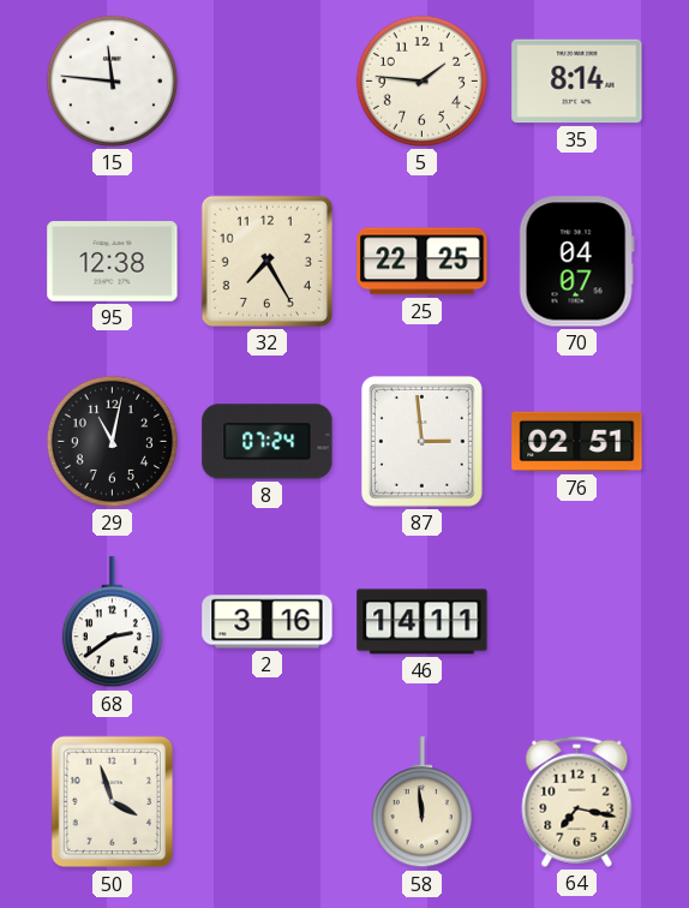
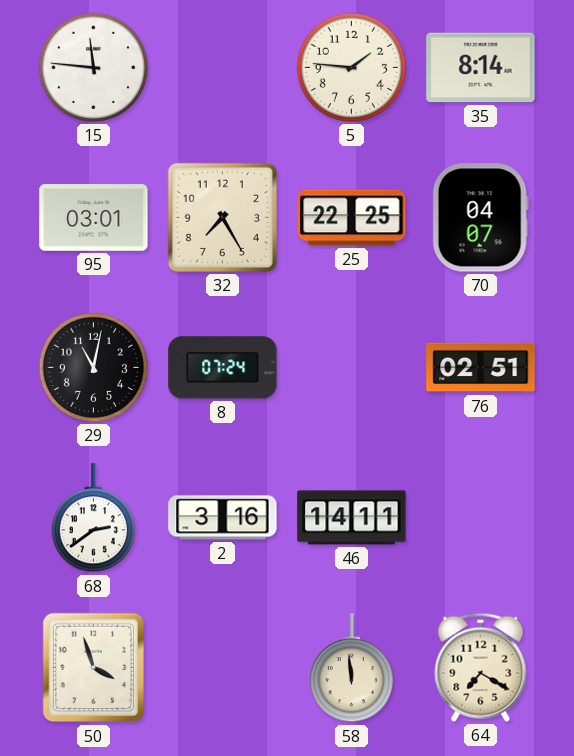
95: 12:38 -> 03:01 (94, 218)
87: 2:59 -> none (421, 441)
64: 7:17 -> 7:20 (481, 667)
